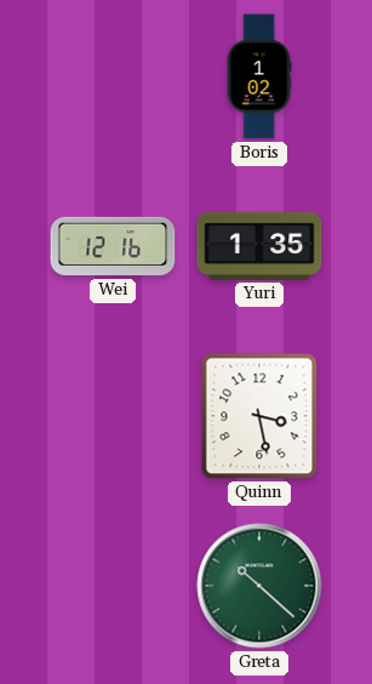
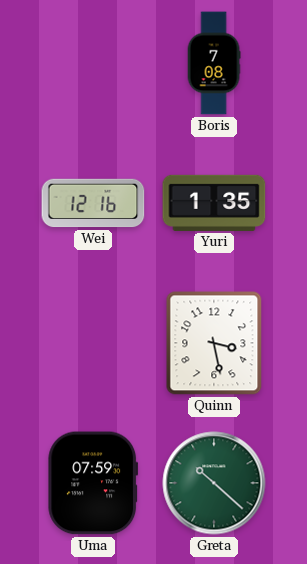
Boris: 1:02 -> 7:08 (214, 63)
Uma: none -> 07:59 (93, 483)
